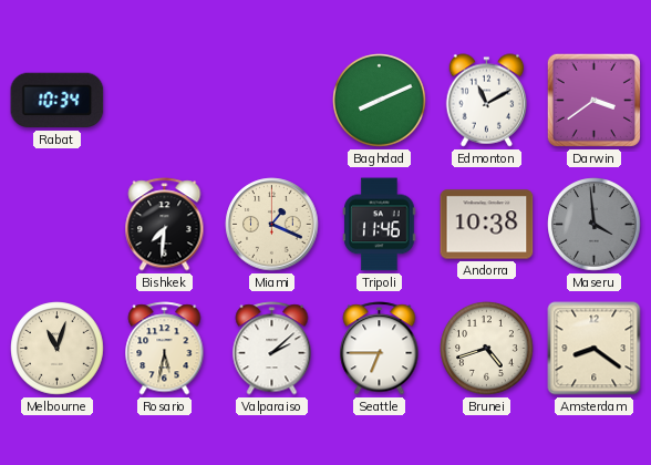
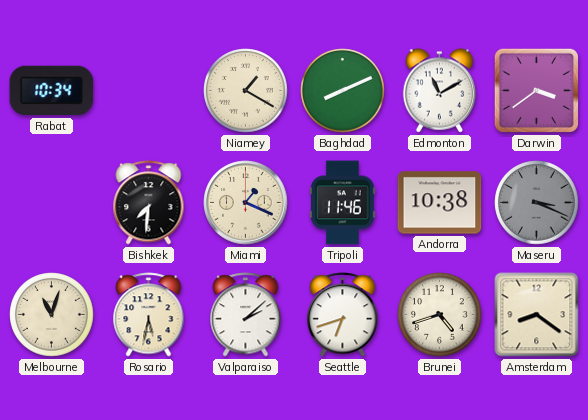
Niamey: none -> 1:20 (246, 91)
Maseru: 3:59 -> 3:19 (537, 203)
Seattle: 6:45 -> 6:42 (343, 315)
